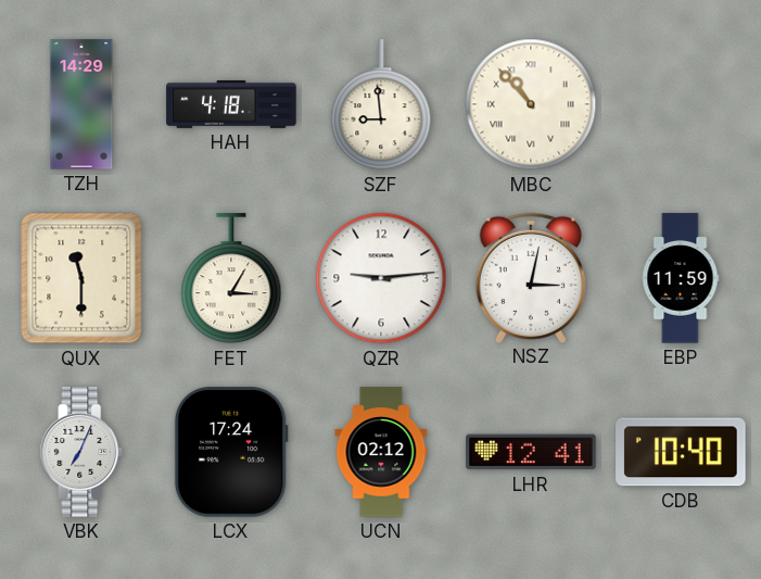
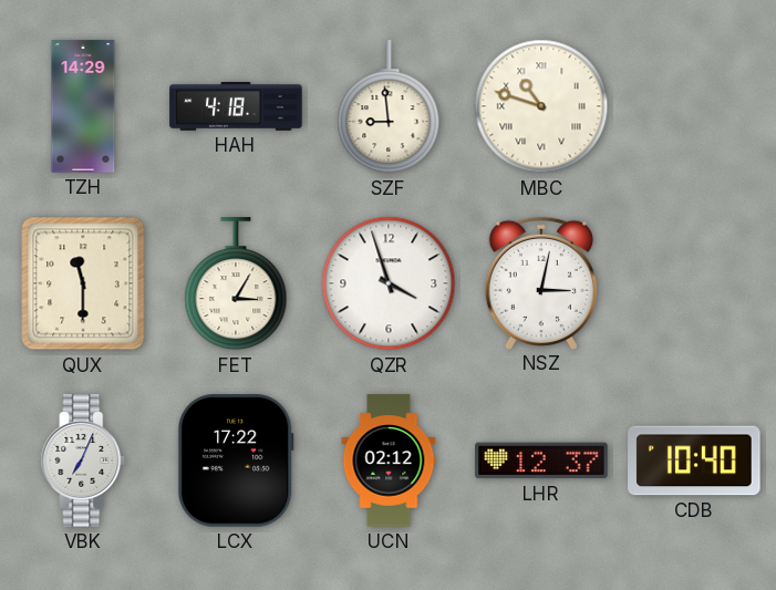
MBC: 10:53 -> 10:48 (541, 106)
QZR: 9:14 -> 3:57 (389, 283)
EBP: 11:59 -> none (681, 278)
LCX: 17:24 -> 17:22 (236, 460)
LHR: 12:41 -> 12:37 (541, 460)
